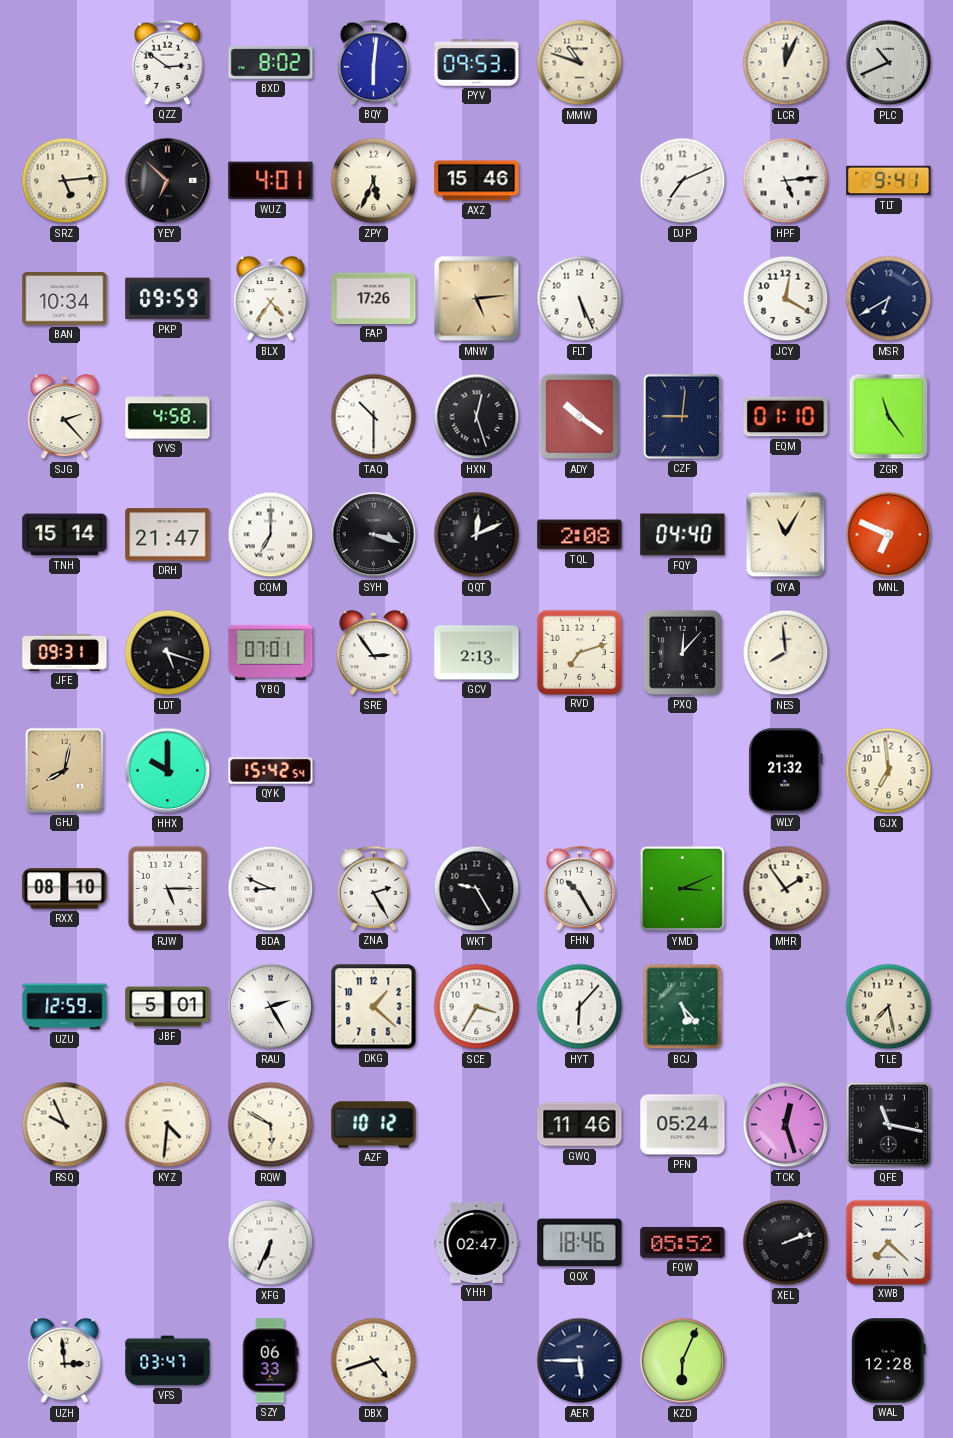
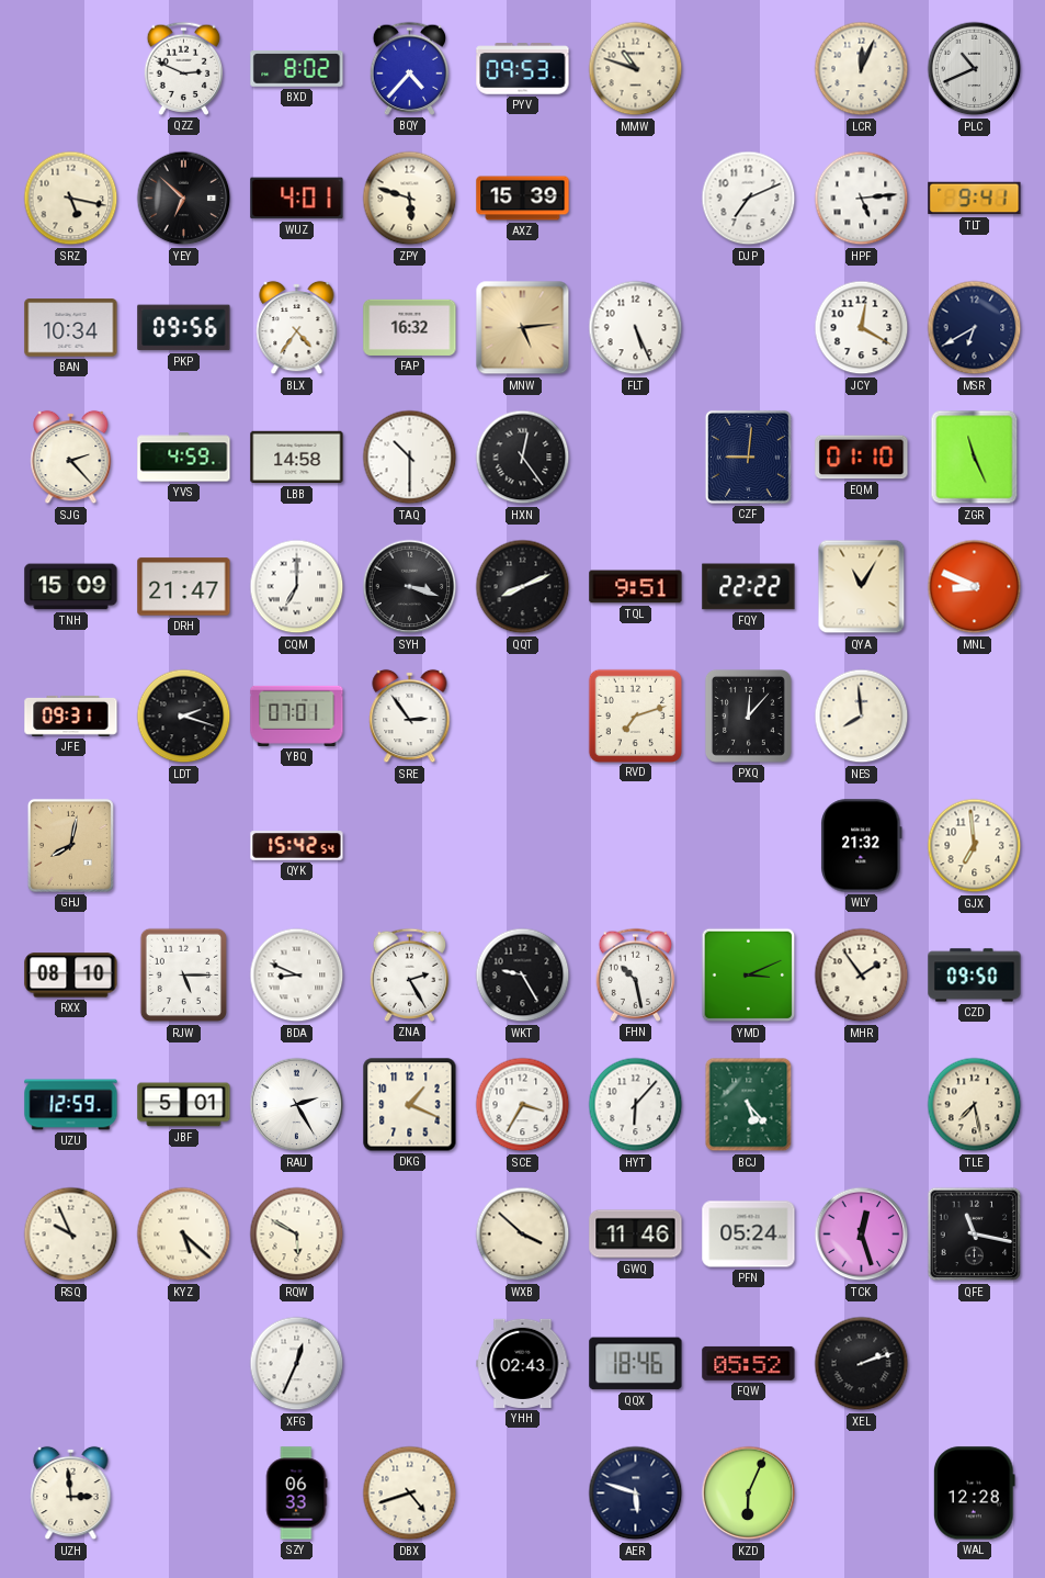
QZZ: 2:51 -> 2:49 (184, 68)
BQY: 6:01 -> 4:37 (410, 68)
SRZ: 5:14 -> 5:17 (71, 199)
ZPY: 5:34 -> 5:48 (410, 199)
AXZ: 15:46 -> 15:39 (523, 199)
PKP: 09:59 -> 09:56 (184, 328)
FAP: 17:26 -> 16:32 (410, 327)
YVS: 4:58 -> 4:59 (184, 458)
LBB: none -> 14:58 (297, 458)
HXN: 12:27 -> 12:24 (523, 458)
ADY: 10:21 -> none (580, 417)
ZGR: 11:24 -> 11:26 (975, 458)
TNH: 15:14 -> 15:09 (71, 587)
QQT: 12:11 -> 8:11 (523, 587)
TQL: 2:08 -> 9:51 (636, 587)
FQY: 04:40 -> 22:22 (749, 587)
MNL: 6:49 -> 8:49 (975, 587)
LDT: 5:18 -> 2:18 (184, 717)
GCV: 2:13 -> none (477, 653)
HHX: 10:00 -> none (168, 771)
FHN: 10:25 -> 10:28 (636, 974)
CZD: none -> 09:50 (975, 976)
DKG: 1:22 -> 1:19 (410, 1105)
KYZ: 4:31 -> 5:22 (184, 1235)
AZF: 10:12 -> none (374, 1125)
WXB: none -> 3:52 (523, 1235)
XFG: 6:34 -> 12:34 (297, 1364)
YHH: 02:47 -> 02:43 (523, 1363)
XWB: 7:22 -> none (888, 1242)
VFS: 03:47 -> none (168, 1361)
AER: 5:45 -> 5:48 (636, 1494)
